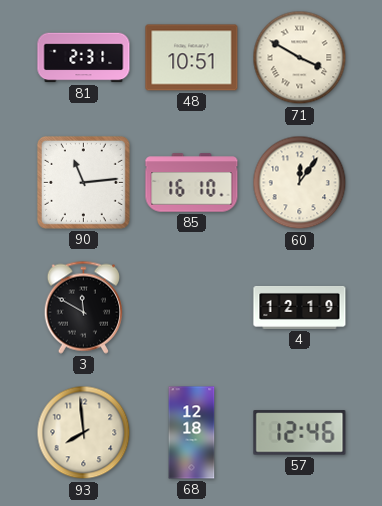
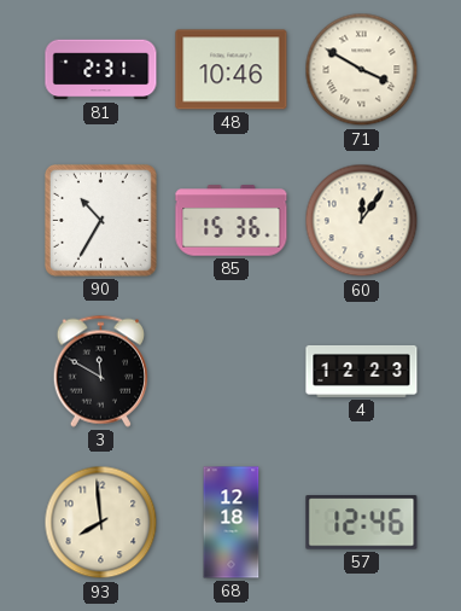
48: 10:51 -> 10:46 (232, 70)
90: 11:14 -> 10:35 (100, 220)
85: 16:10 -> 15:36 (232, 221)
4: 12:19 -> 12:23 (362, 371)
